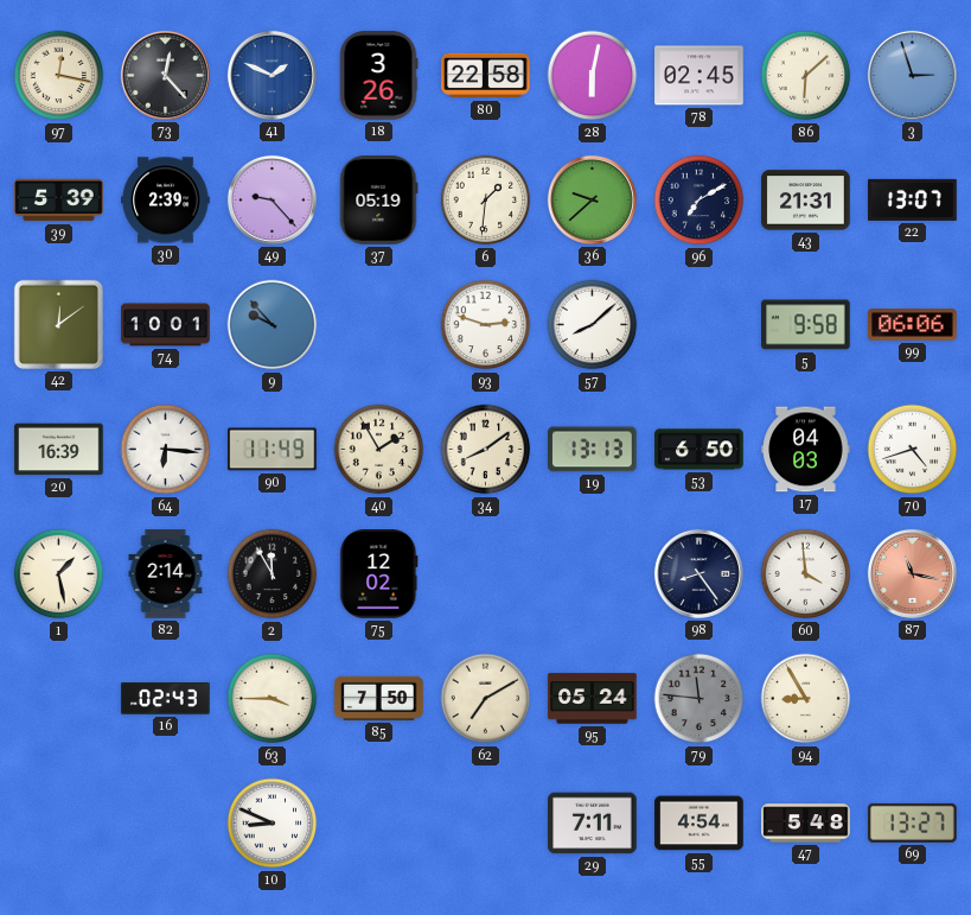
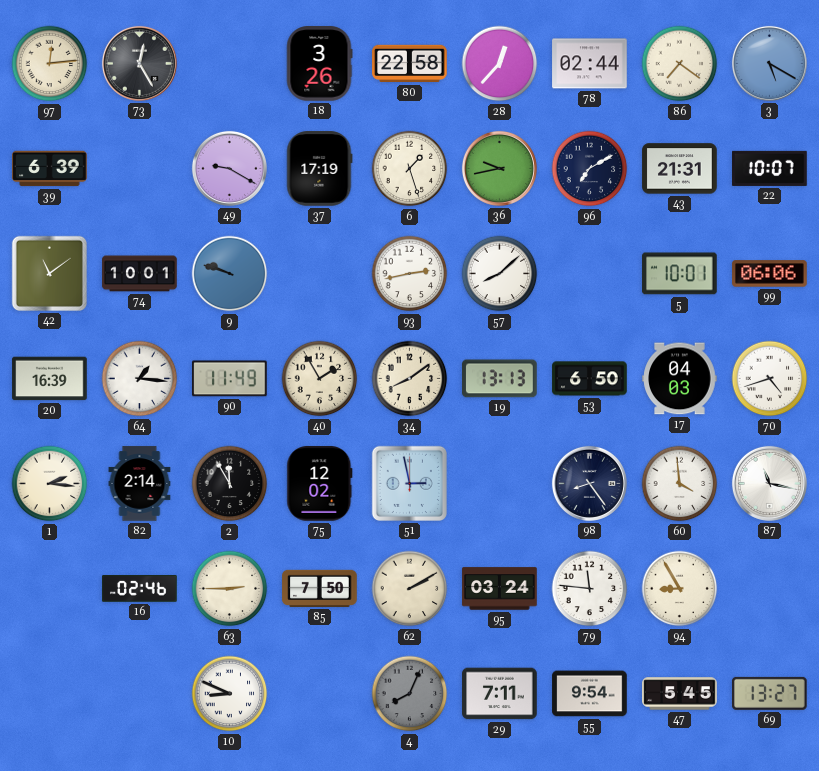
97: 12:17 -> 12:14 (50, 64)
73: 12:23 -> 12:25 (139, 63)
41: 1:49 -> none (272, 75)
28: 6:02 -> 12:37 (500, 64)
78: 02:45 -> 02:44 (590, 64)
86: 6:08 -> 7:21 (680, 64)
3: 2:57 -> 5:20 (769, 63)
39: 5:39 -> 6:39 (50, 169)
30: 2:39 -> none (166, 201)
49: 9:23 -> 9:20 (229, 168)
37: 05:19 -> 17:19 (320, 169)
6: 1:31 -> 1:27 (410, 169)
36: 9:38 -> 9:43 (499, 168)
22: 13:07 -> 10:07 (770, 168)
42: 12:09 -> 11:09 (49, 273)
9: 9:53 -> 9:48 (230, 274)
93: 2:48 -> 2:43 (410, 274)
5: 9:58 -> 10:01 (680, 274)
64: 6:16 -> 1:16 (140, 379)
1: 1:28 -> 2:16 (50, 484)
51: none -> 2:58 (409, 483)
87 dial: salmon -> white (769, 483)
16: 02:43 -> 02:46 (140, 589)
63: 3:45 -> 2:45 (230, 589)
62: 7:10 -> 2:10 (410, 589)
95: 05:24 -> 03:24 (500, 589)
79 dial: grey -> white (590, 589)
4: none -> 8:04 (410, 694)
55: 4:54 -> 9:54 (590, 694)
47: 5:48 -> 5:45 (680, 694)
